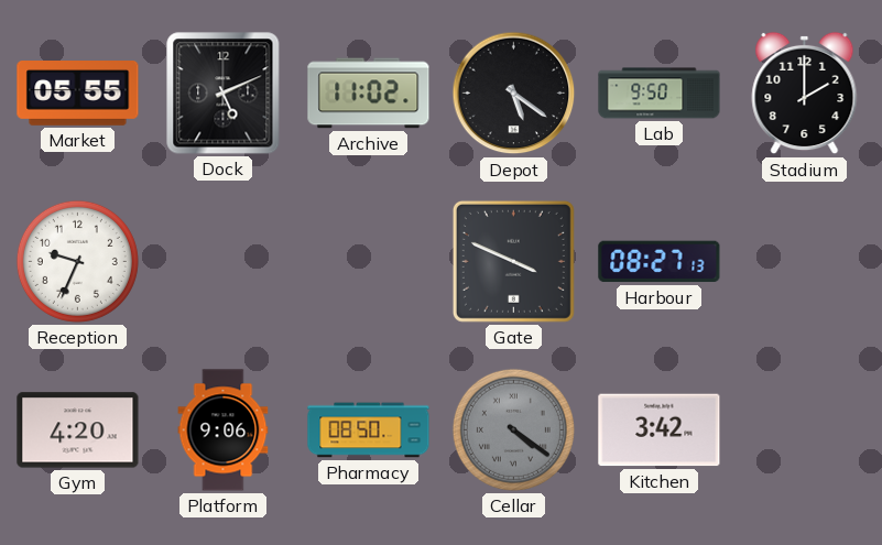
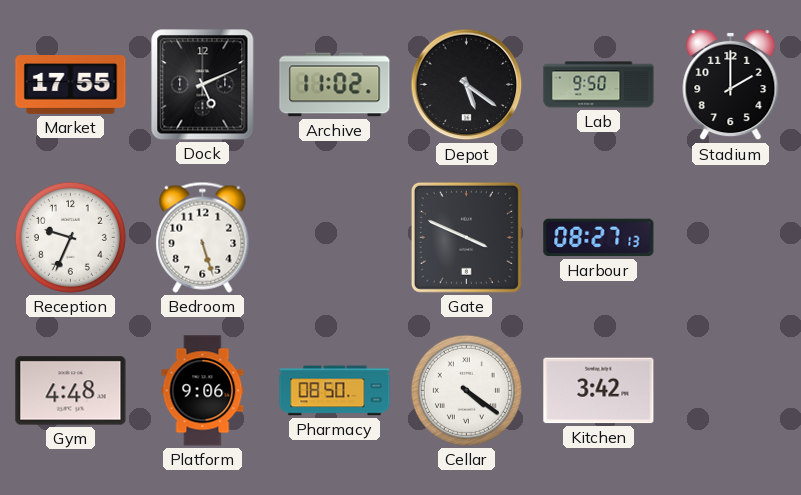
Market: 05:55 -> 17:55 (71, 85)
Bedroom: none -> 5:27 (203, 237)
Gym: 4:20 -> 4:48 (71, 391)
Cellar dial: grey -> white (466, 390)
